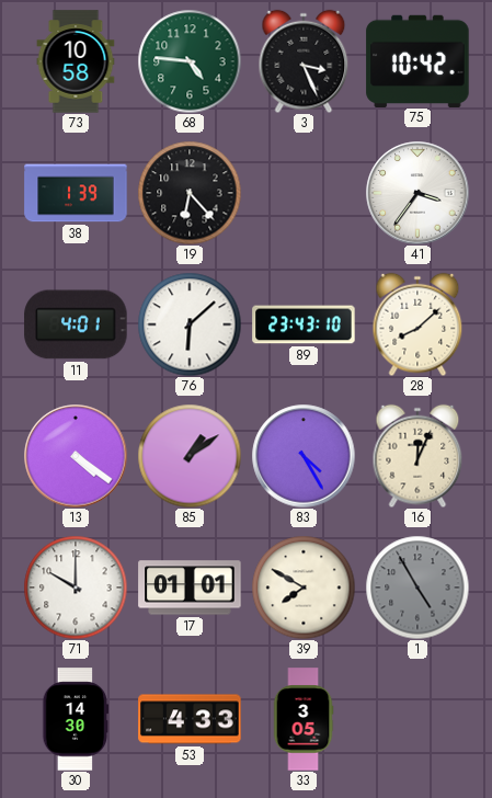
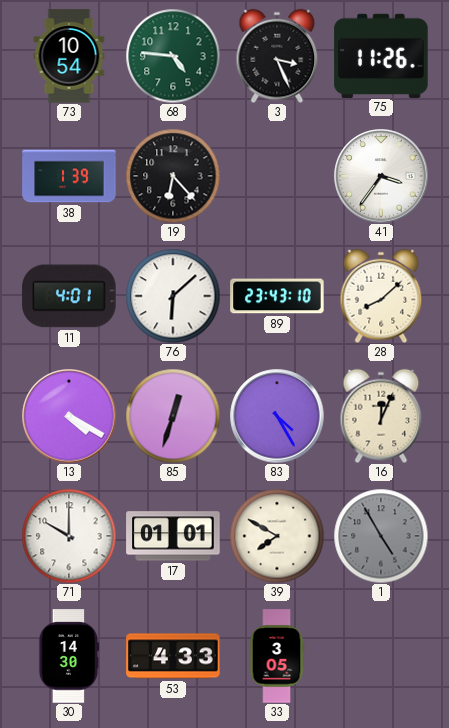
73: 10:58 -> 10:54 (69, 56)
75: 10:42 -> 11:26 (381, 55)
13: 4:21 -> 4:20 (69, 416)
85: 1:09 -> 12:33 (173, 416)
